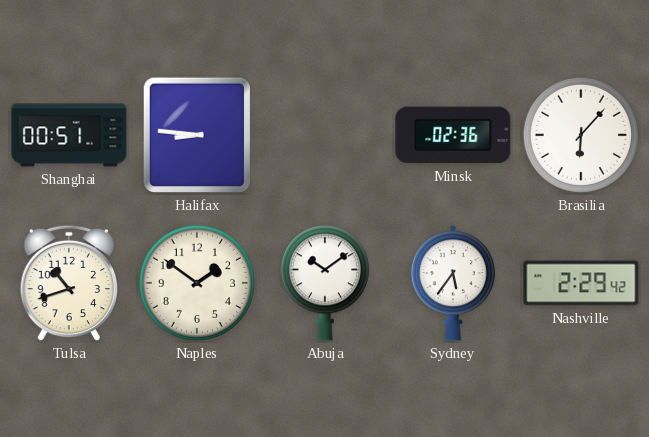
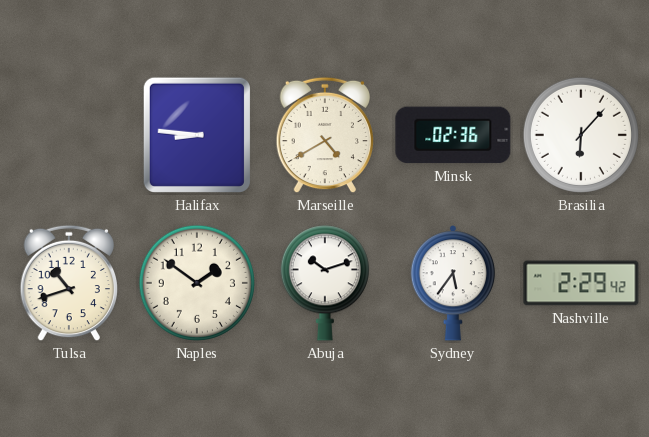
Shanghai: 00:51 -> none (69, 135)
Marseille: none -> 4:40 (324, 135)
Abuja: 10:09 -> 10:12 (325, 283)
